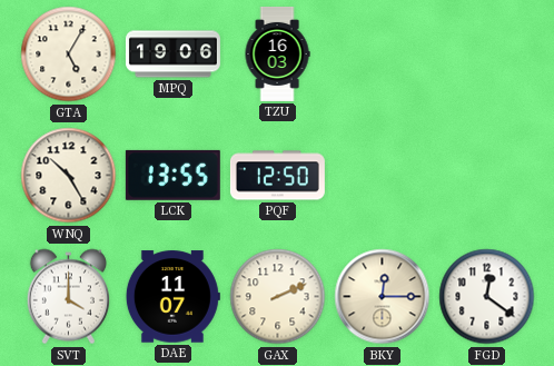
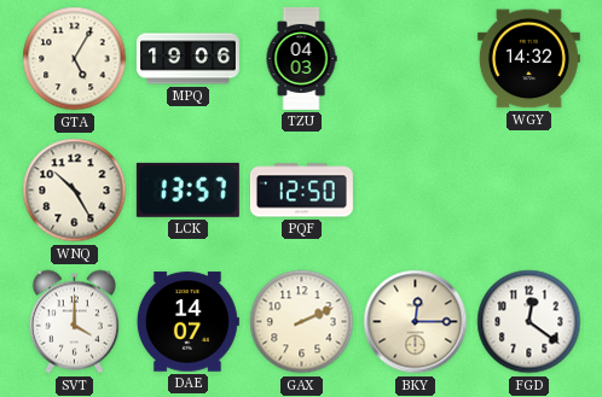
TZU: 16:03 -> 04:03 (301, 58)
WGY: none -> 14:32 (528, 59)
LCK: 13:55 -> 13:57 (187, 189)
DAE: 11:07 -> 14:07 (187, 322)
